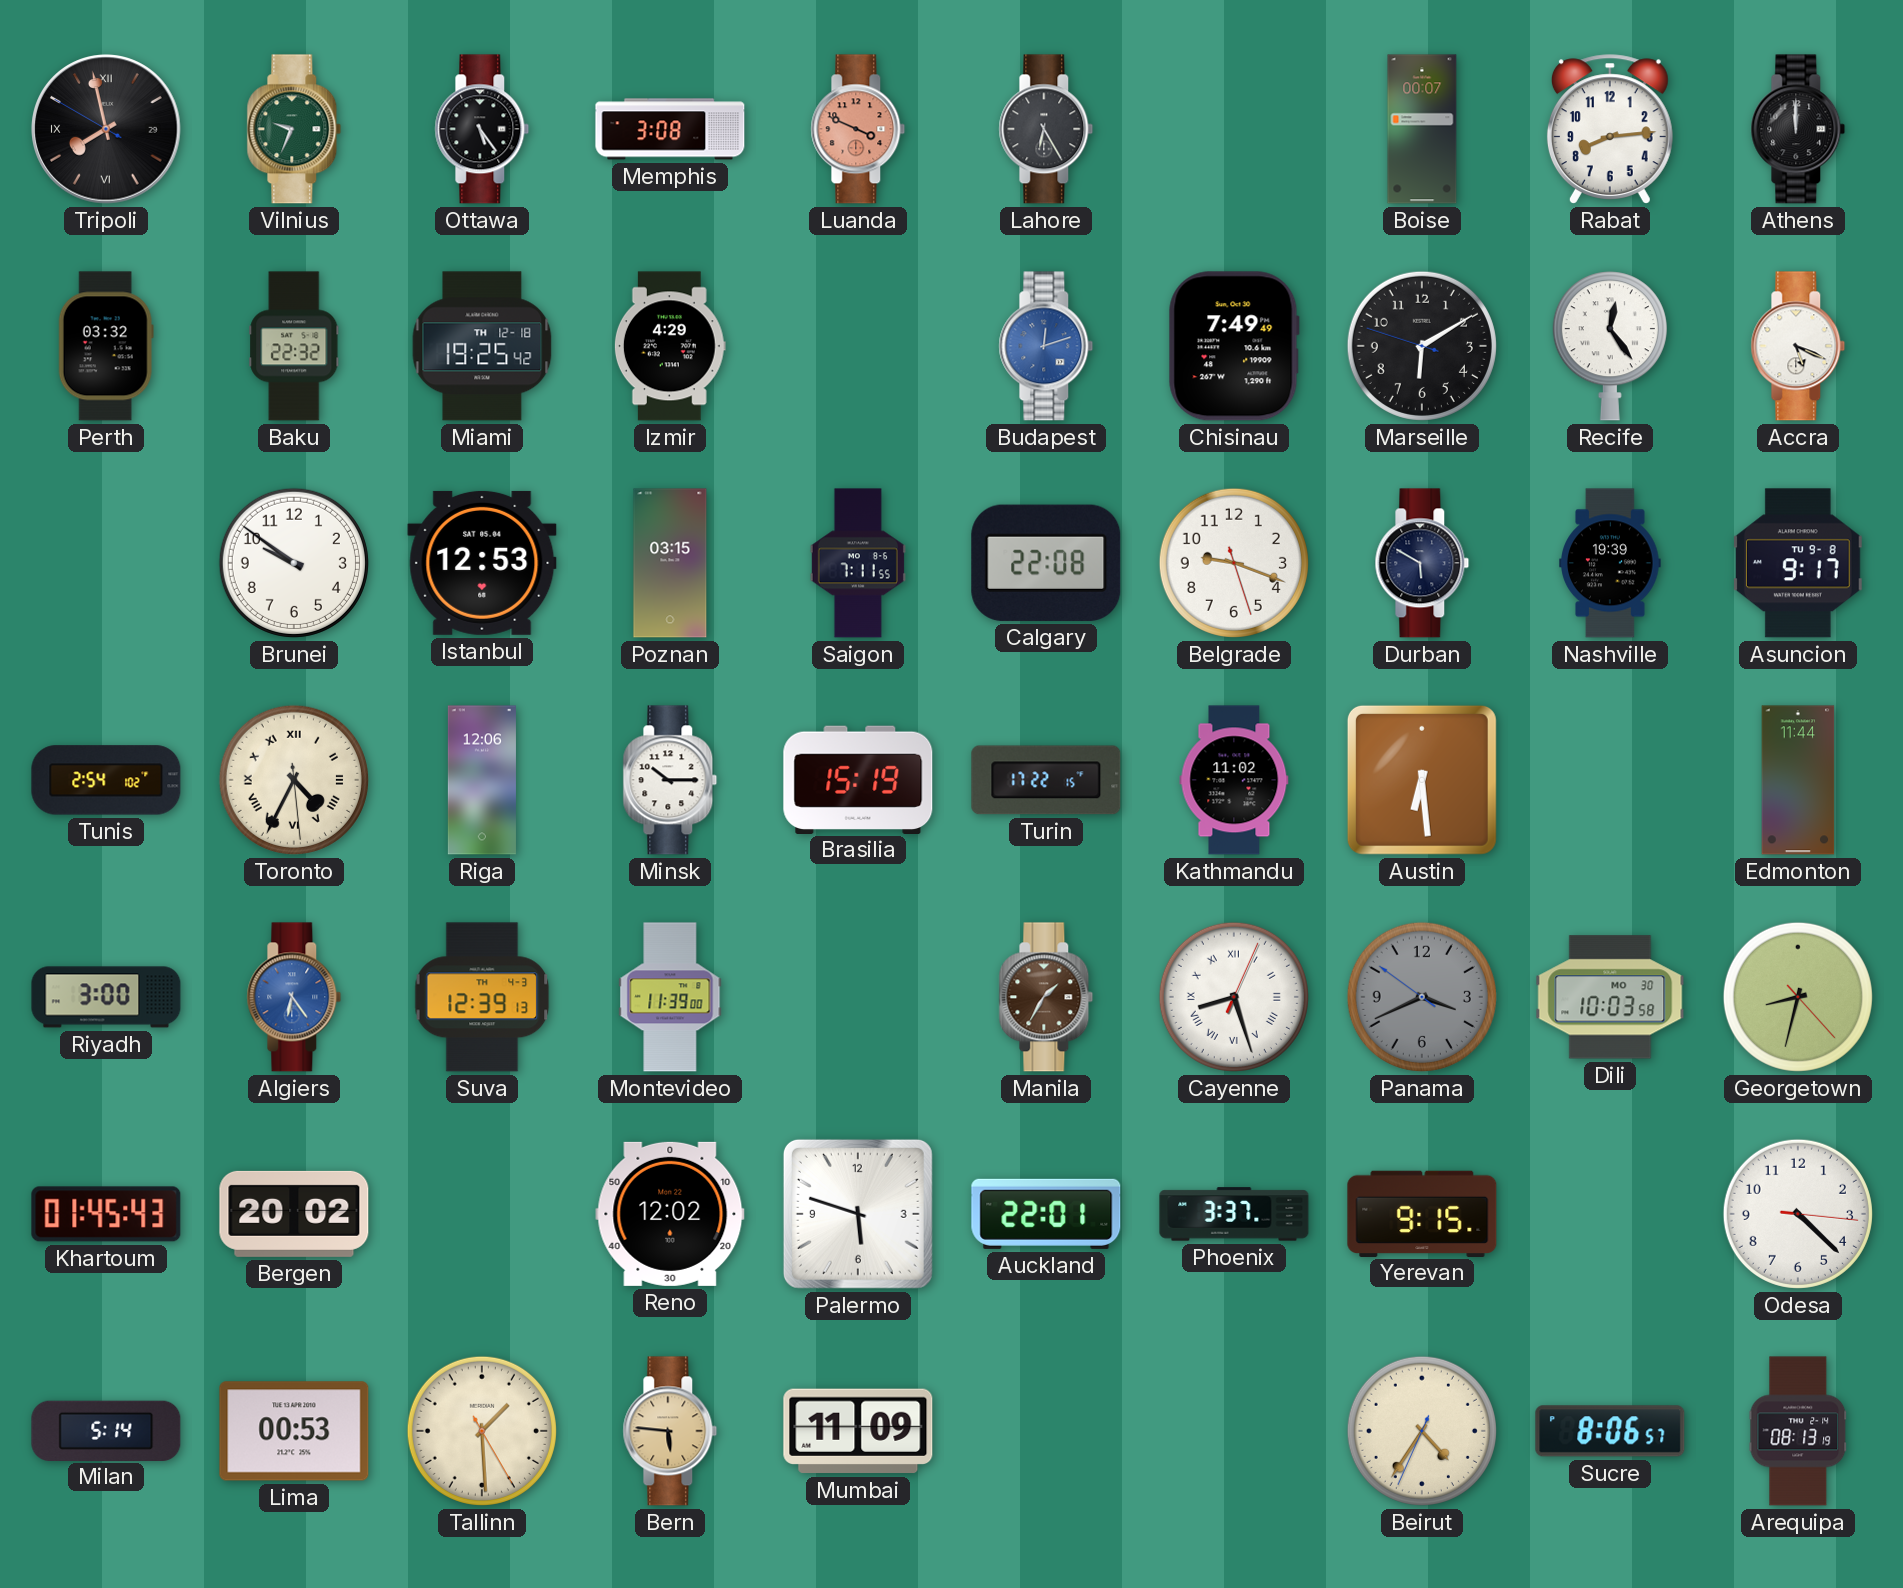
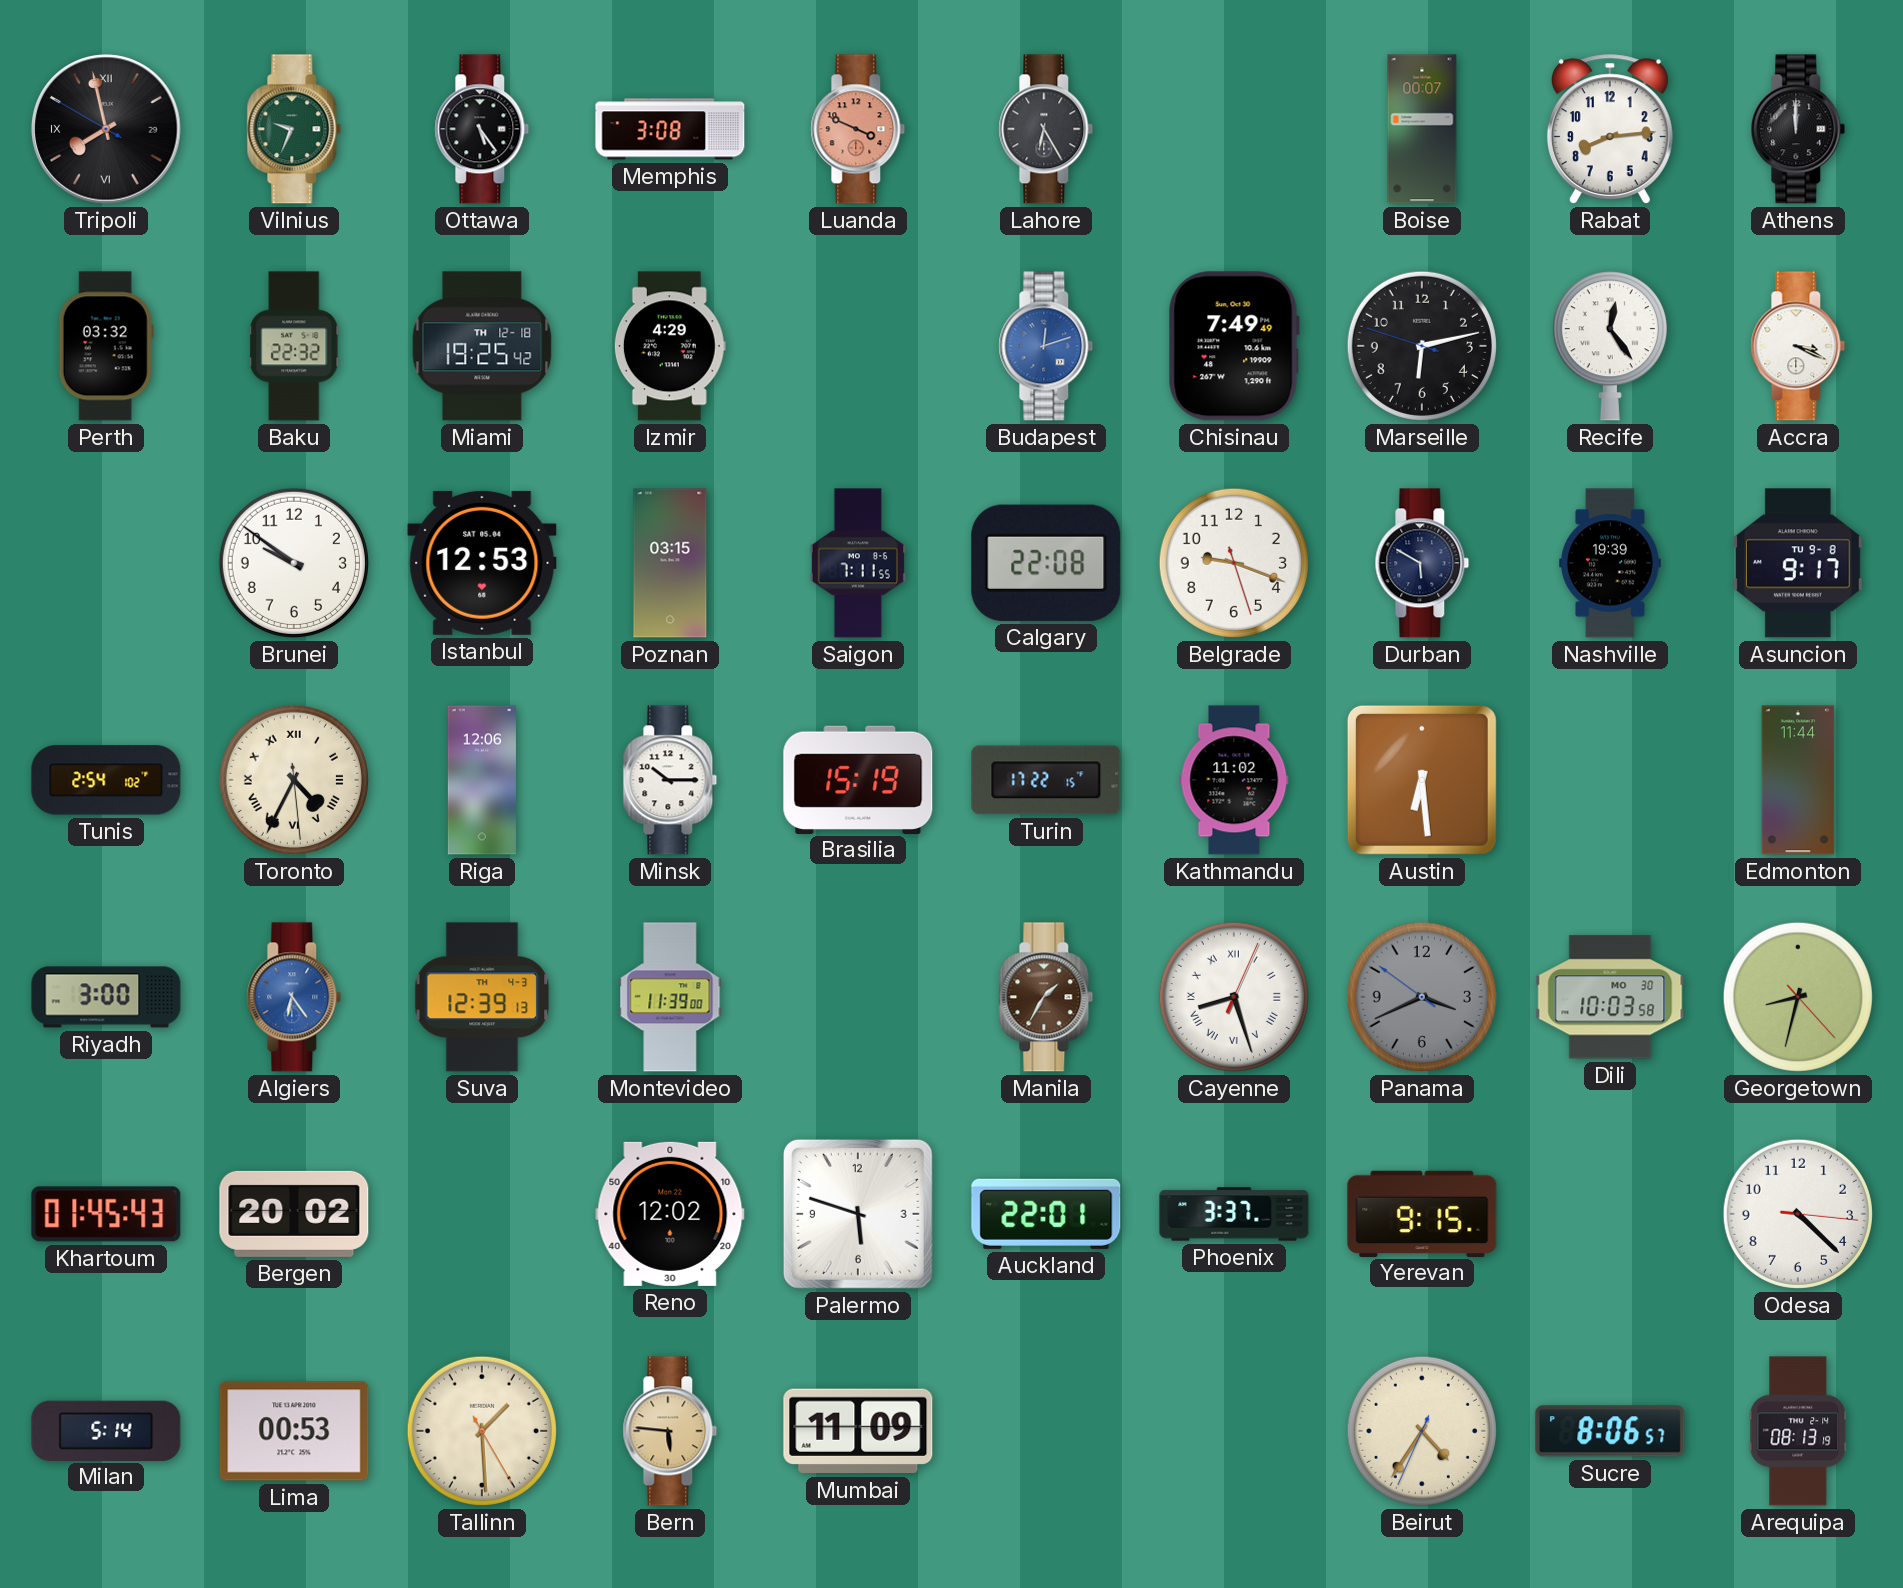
Marseille: 6:09 -> 6:12 (1422, 346)
Accra: 5:19 -> 3:19 (1798, 346)
